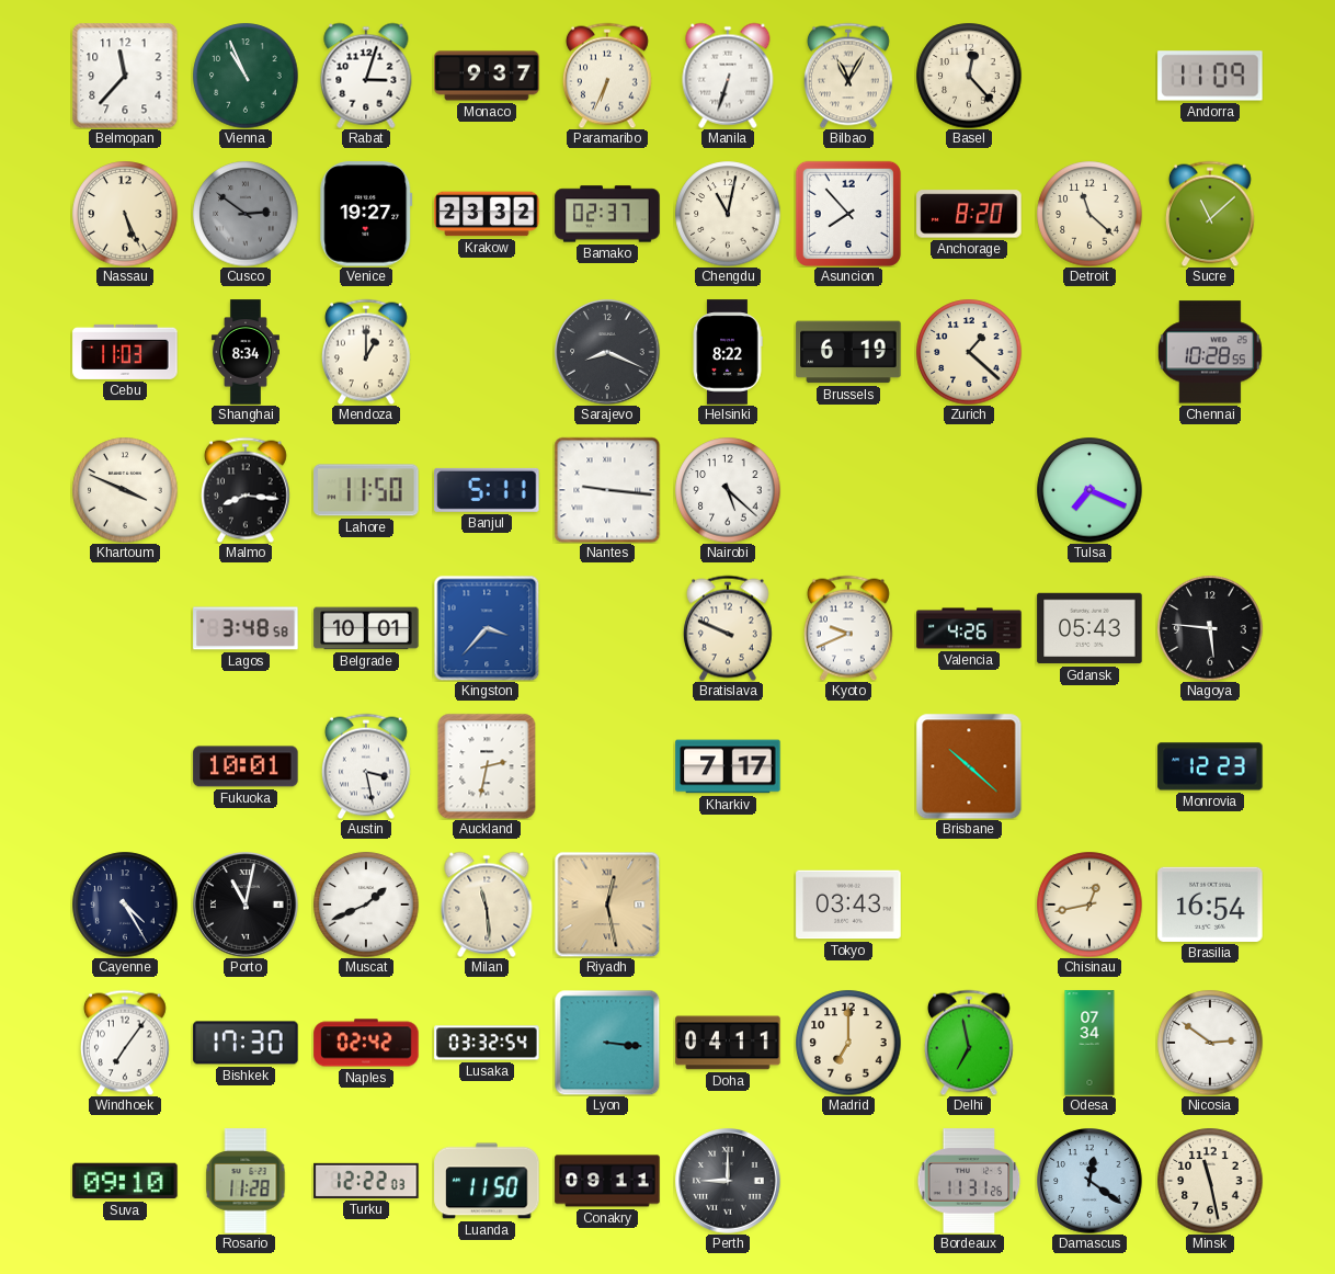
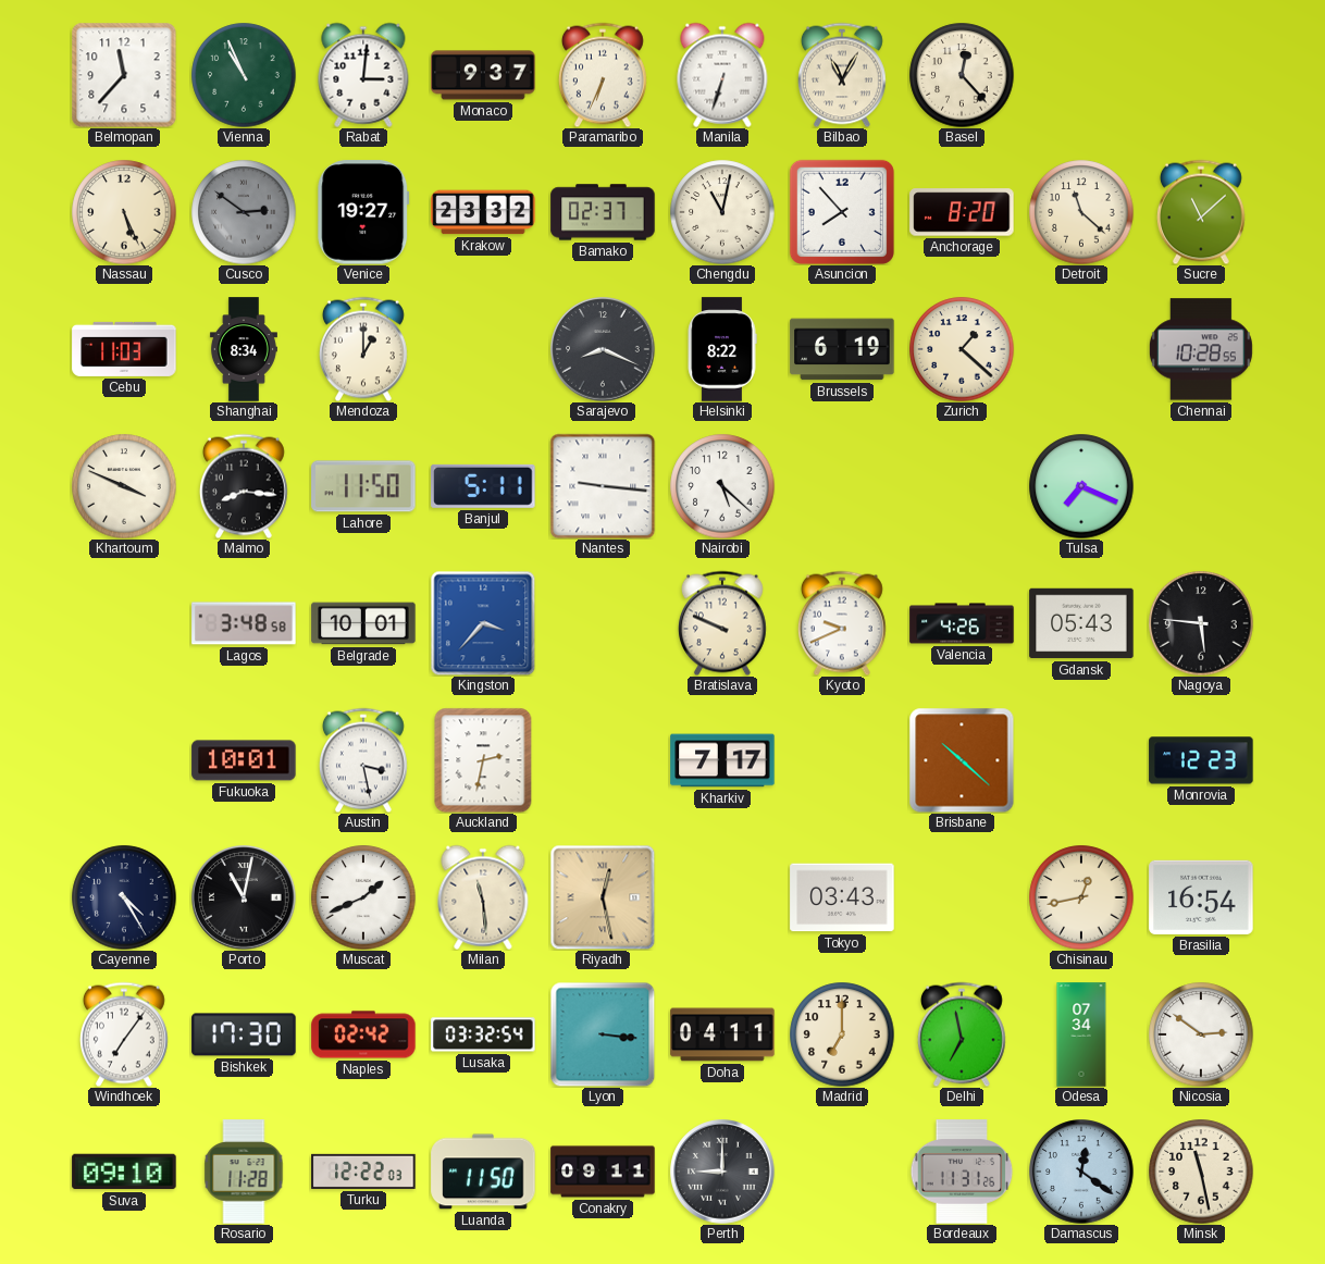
Rabat: 3:03 -> 3:01 (363, 75)
Andorra: 11:09 -> none (1210, 76)
